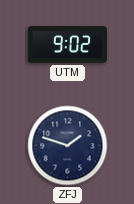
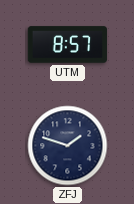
UTM: 9:02 -> 8:57 (68, 45)
